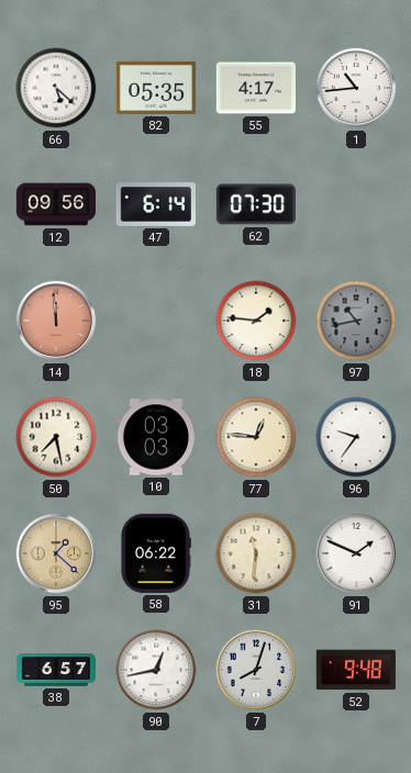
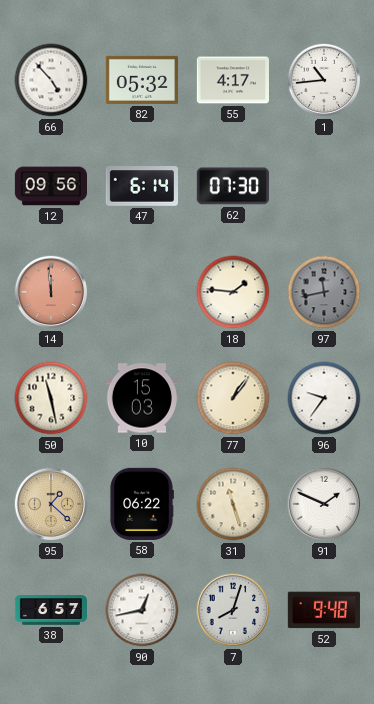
66: 5:22 -> 4:53 (51, 80)
82: 05:35 -> 05:32 (141, 80)
97: 10:43 -> 11:43 (324, 292)
50: 7:28 -> 11:28 (51, 398)
10: 03:03 -> 15:03 (141, 398)
77: 12:46 -> 1:06 (233, 398)
31: 11:31 -> 11:27 (233, 504)
